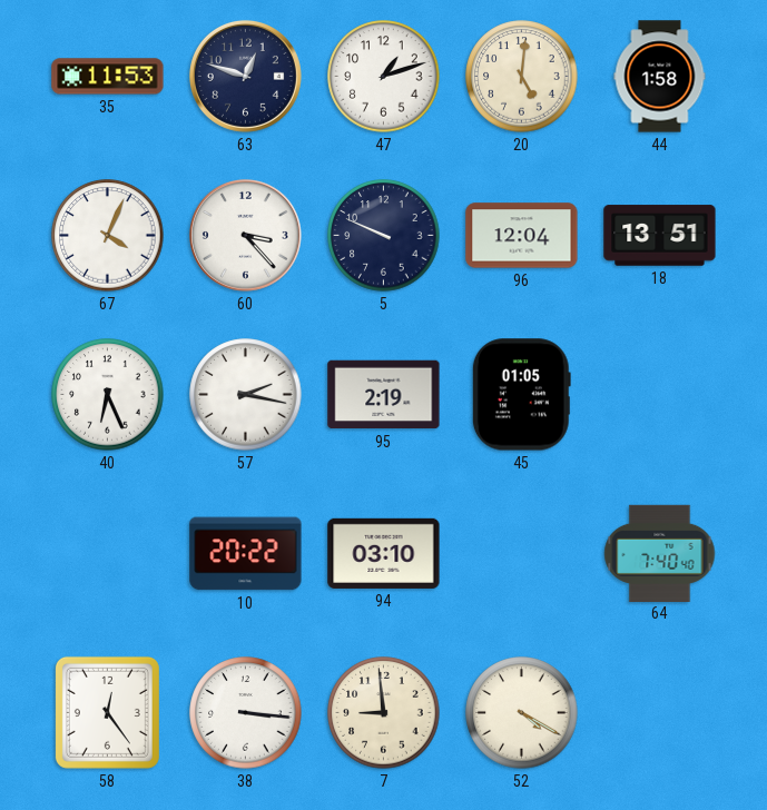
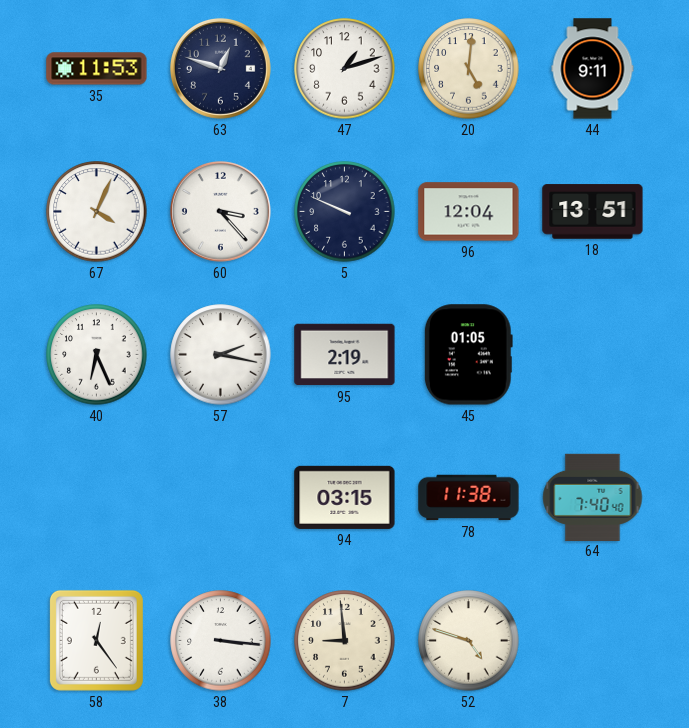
44: 1:58 -> 9:11 (593, 69)
10: 20:22 -> none (246, 554)
94: 03:10 -> 03:15 (345, 497)
78: none -> 11:38 (469, 498)
52: 4:20 -> 4:48 (469, 641)
